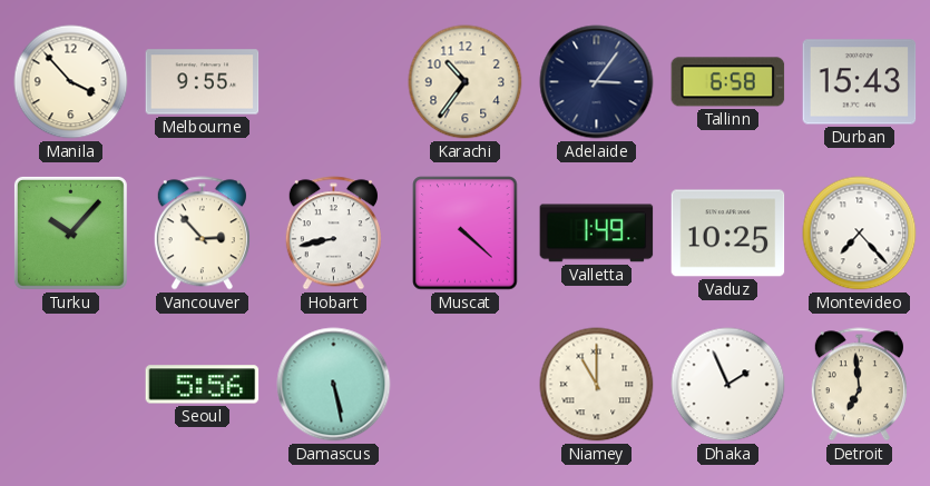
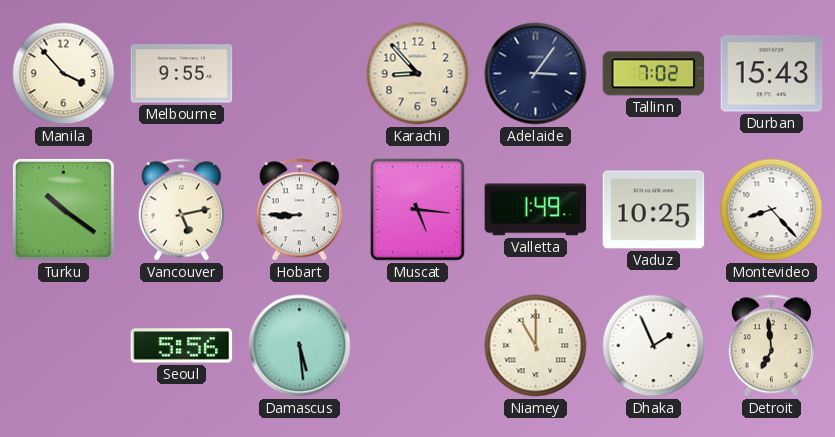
Karachi: 10:36 -> 8:53 (418, 74)
Tallinn: 6:58 -> 7:02 (654, 74)
Turku: 10:07 -> 10:21 (63, 209)
Vancouver: 2:53 -> 5:13 (181, 210)
Hobart: 8:43 -> 8:45 (299, 210)
Muscat: 4:22 -> 5:16 (418, 210)
Montevideo: 7:23 -> 8:23 (772, 210)
Damascus: 5:28 -> 5:29 (300, 346)
